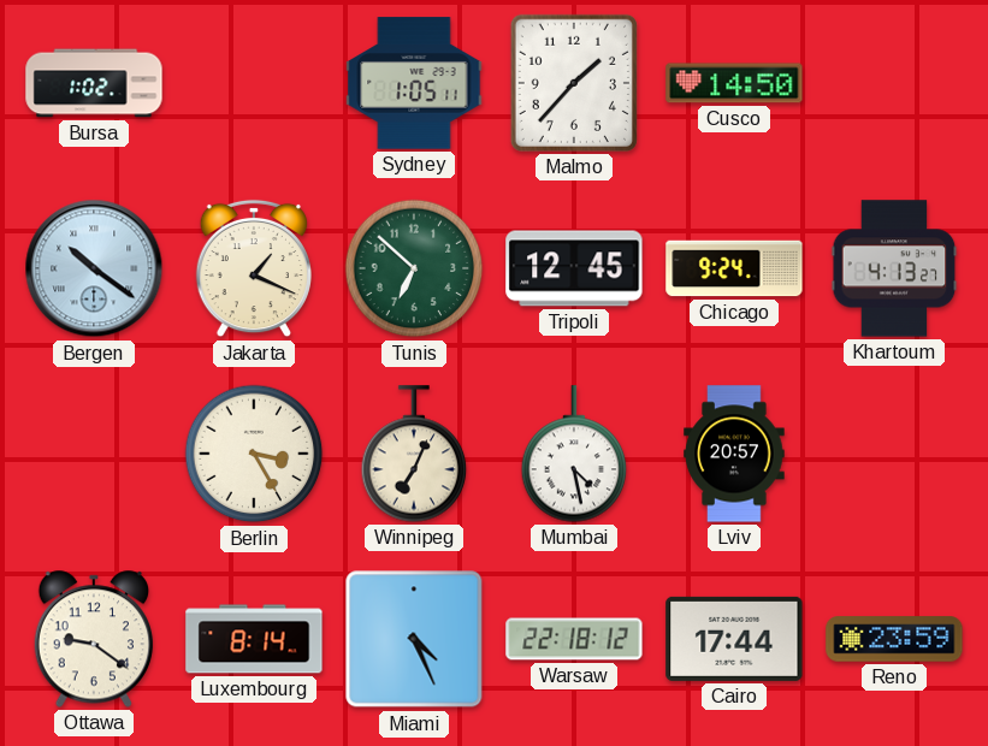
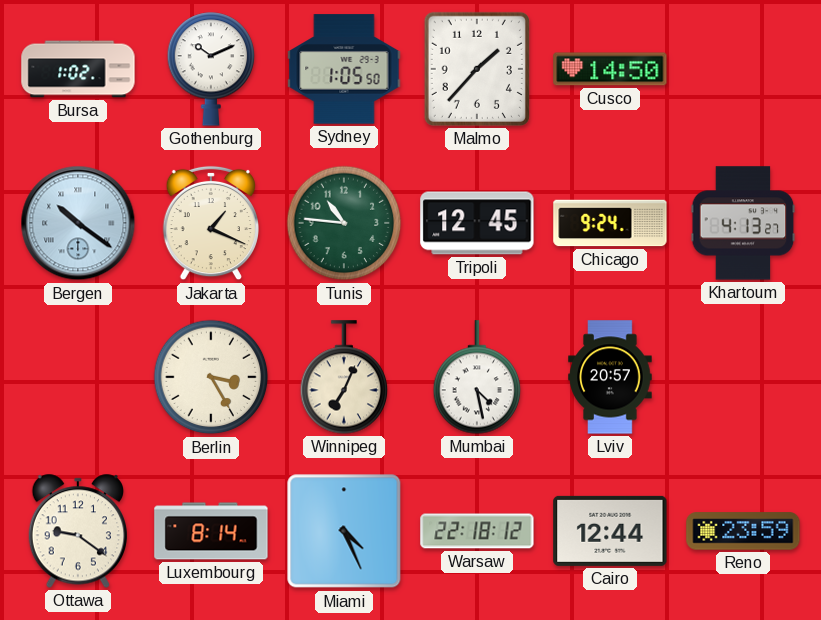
Gothenburg: none -> 10:11 (211, 69)
Sydney: 1:05:11 -> 1:05:50 (344, 69)
Tunis: 6:52 -> 10:46 (344, 223)
Cairo: 17:44 -> 12:44 (610, 531)
